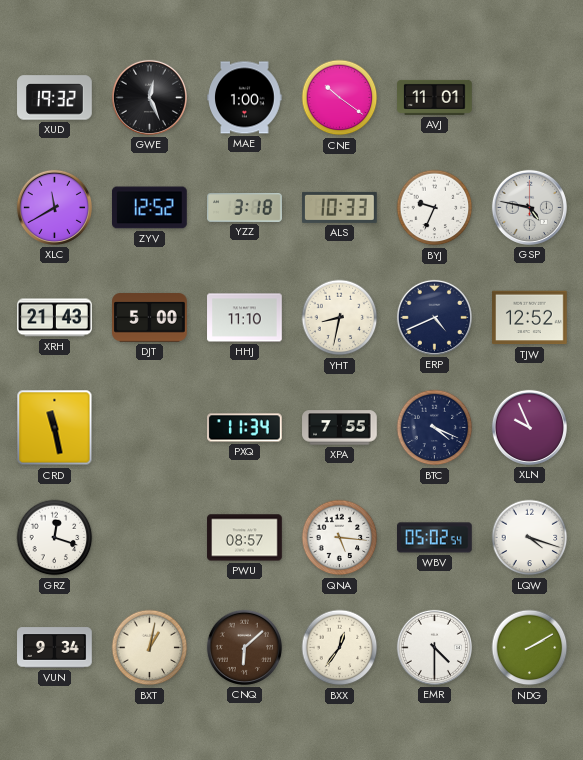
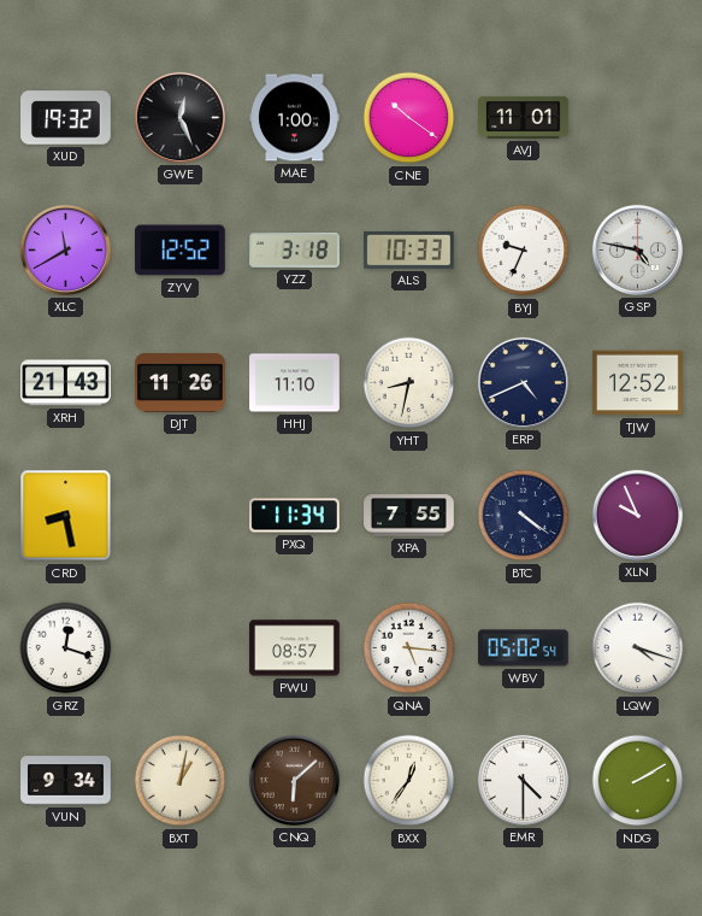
DJT: 5:00 -> 11:26 (181, 383)
CRD: 11:28 -> 8:28 (66, 516)
BTC: 4:19 -> 4:21 (524, 516)
